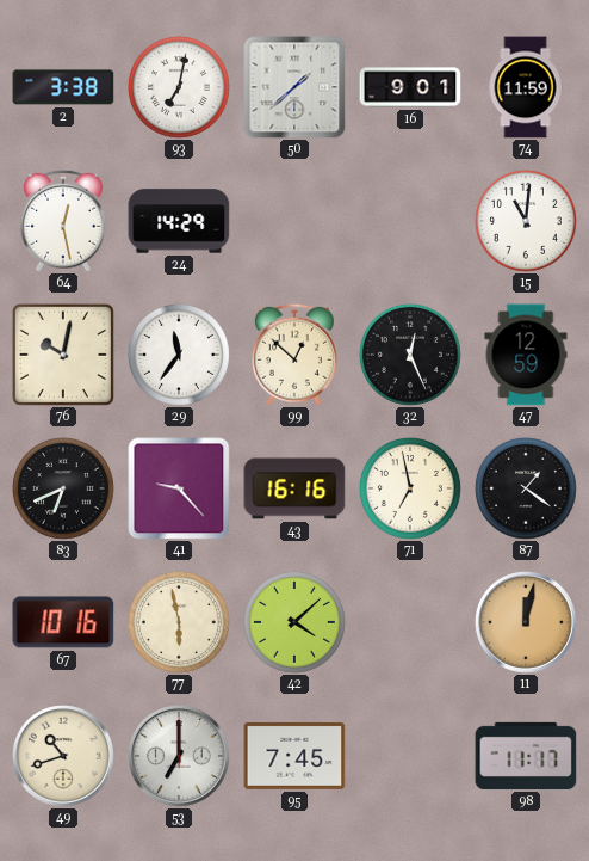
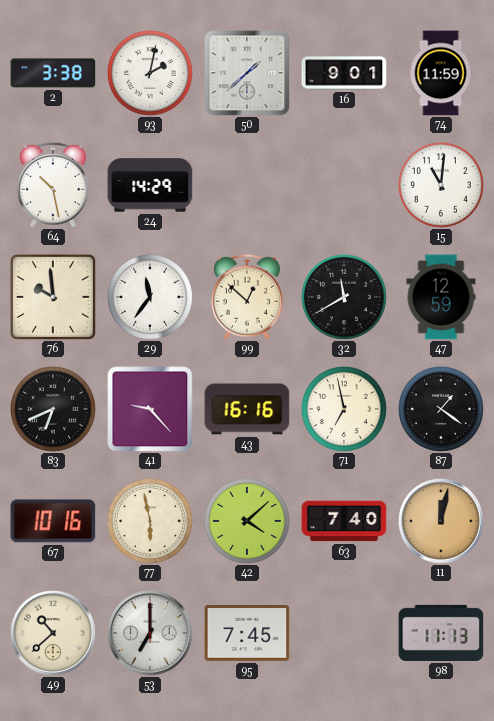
93: 7:02 -> 2:02 (150, 73)
64: 12:28 -> 10:28 (53, 185)
76: 10:02 -> 9:59 (53, 297)
32: 12:26 -> 11:40 (344, 297)
63: none -> 7:40 (344, 521)
49: 10:42 -> 10:38 (54, 634)
98: 11:17 -> 11:13 (441, 633)
